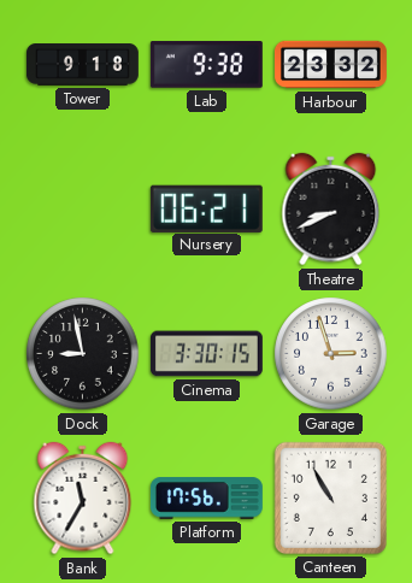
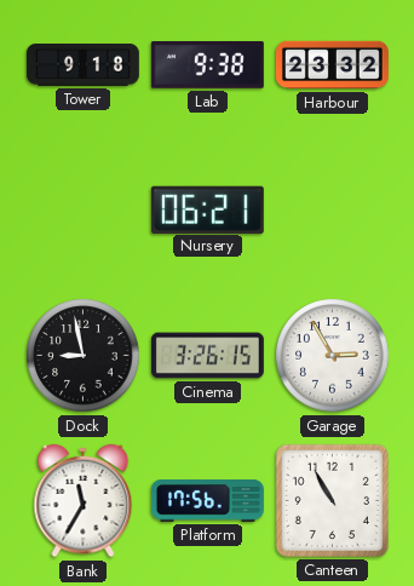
Theatre: 8:41 -> none (331, 210)
Cinema: 3:30 -> 3:26 (207, 356)
Garage: 2:57 -> 2:55 (333, 356)
